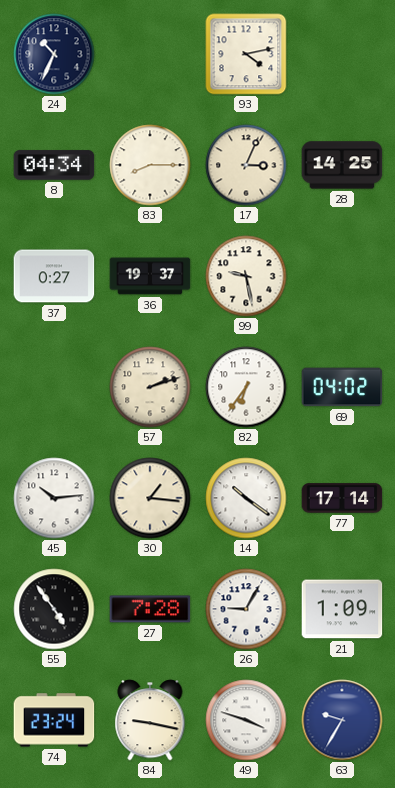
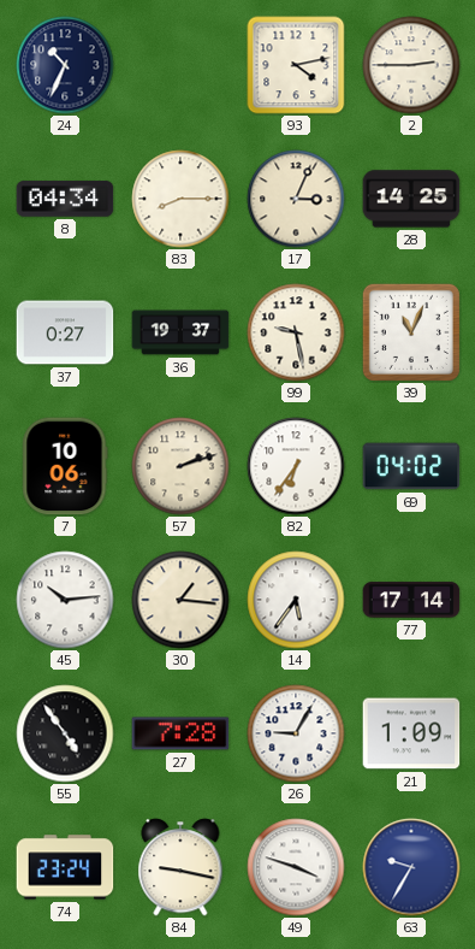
2: none -> 2:45 (411, 65)
39: none -> 11:04 (411, 332)
7: none -> 10:06 (65, 466)
14: 10:21 -> 5:36 (296, 600)
